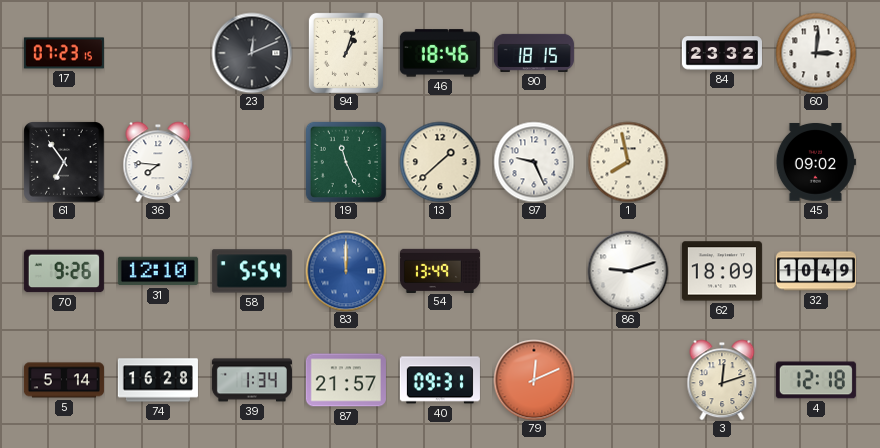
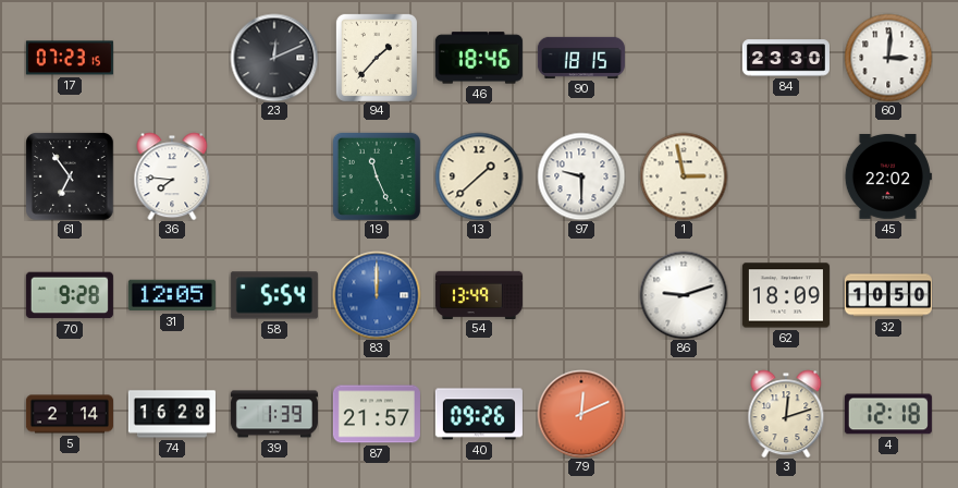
94: 1:03 -> 1:37 (377, 58)
84: 23:32 -> 23:30 (786, 58)
97: 9:26 -> 9:30 (581, 176)
1: 7:58 -> 2:58 (684, 176)
45: 09:02 -> 22:02 (888, 176)
70: 9:26 -> 9:28 (70, 295)
31: 12:10 -> 12:05 (172, 295)
32: 10:49 -> 10:50 (888, 295)
5: 5:14 -> 2:14 (70, 414)
39: 1:34 -> 1:39 (274, 414)
40: 09:31 -> 09:26 (479, 414)
